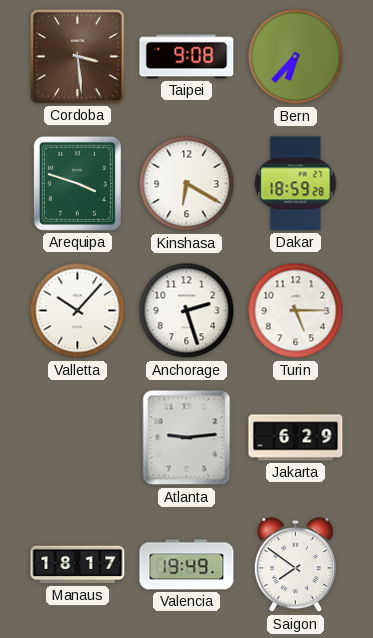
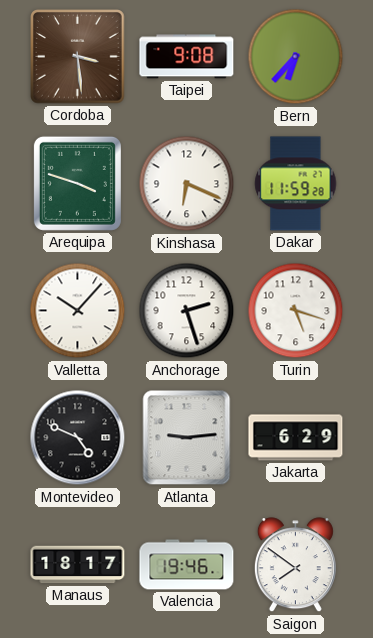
Kinshasa: 6:20 -> 6:19 (187, 184)
Dakar: 18:59 -> 11:59 (296, 184)
Turin: 5:15 -> 5:18 (296, 311)
Montevideo: none -> 4:49 (78, 438)
Valencia: 19:49 -> 19:46 (187, 565)
